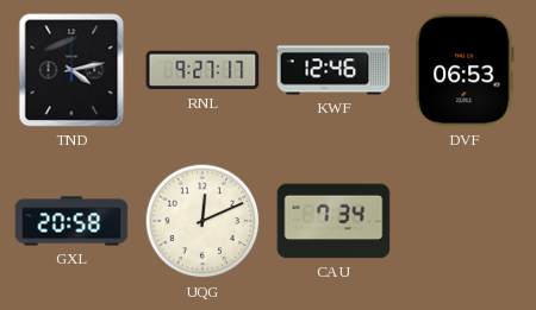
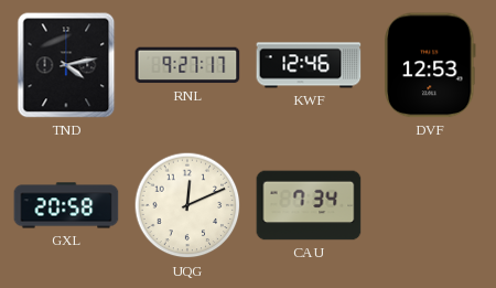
DVF: 06:53 -> 12:53 (431, 65)
